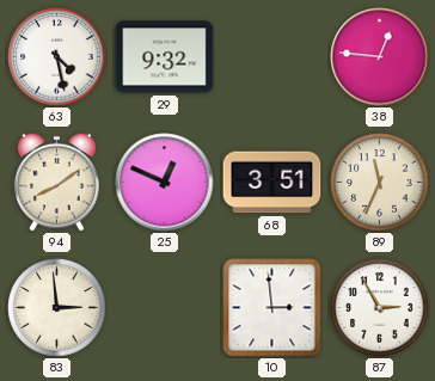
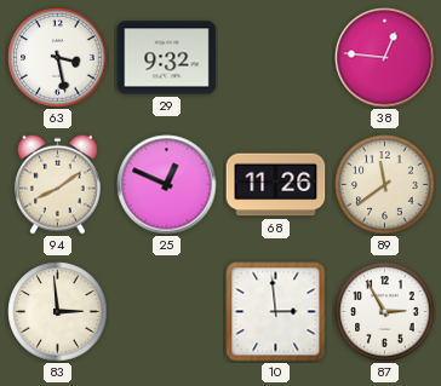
63: 4:28 -> 3:28 (58, 58)
68: 3:51 -> 11:26 (276, 185)
89: 11:34 -> 11:39 (385, 185)
